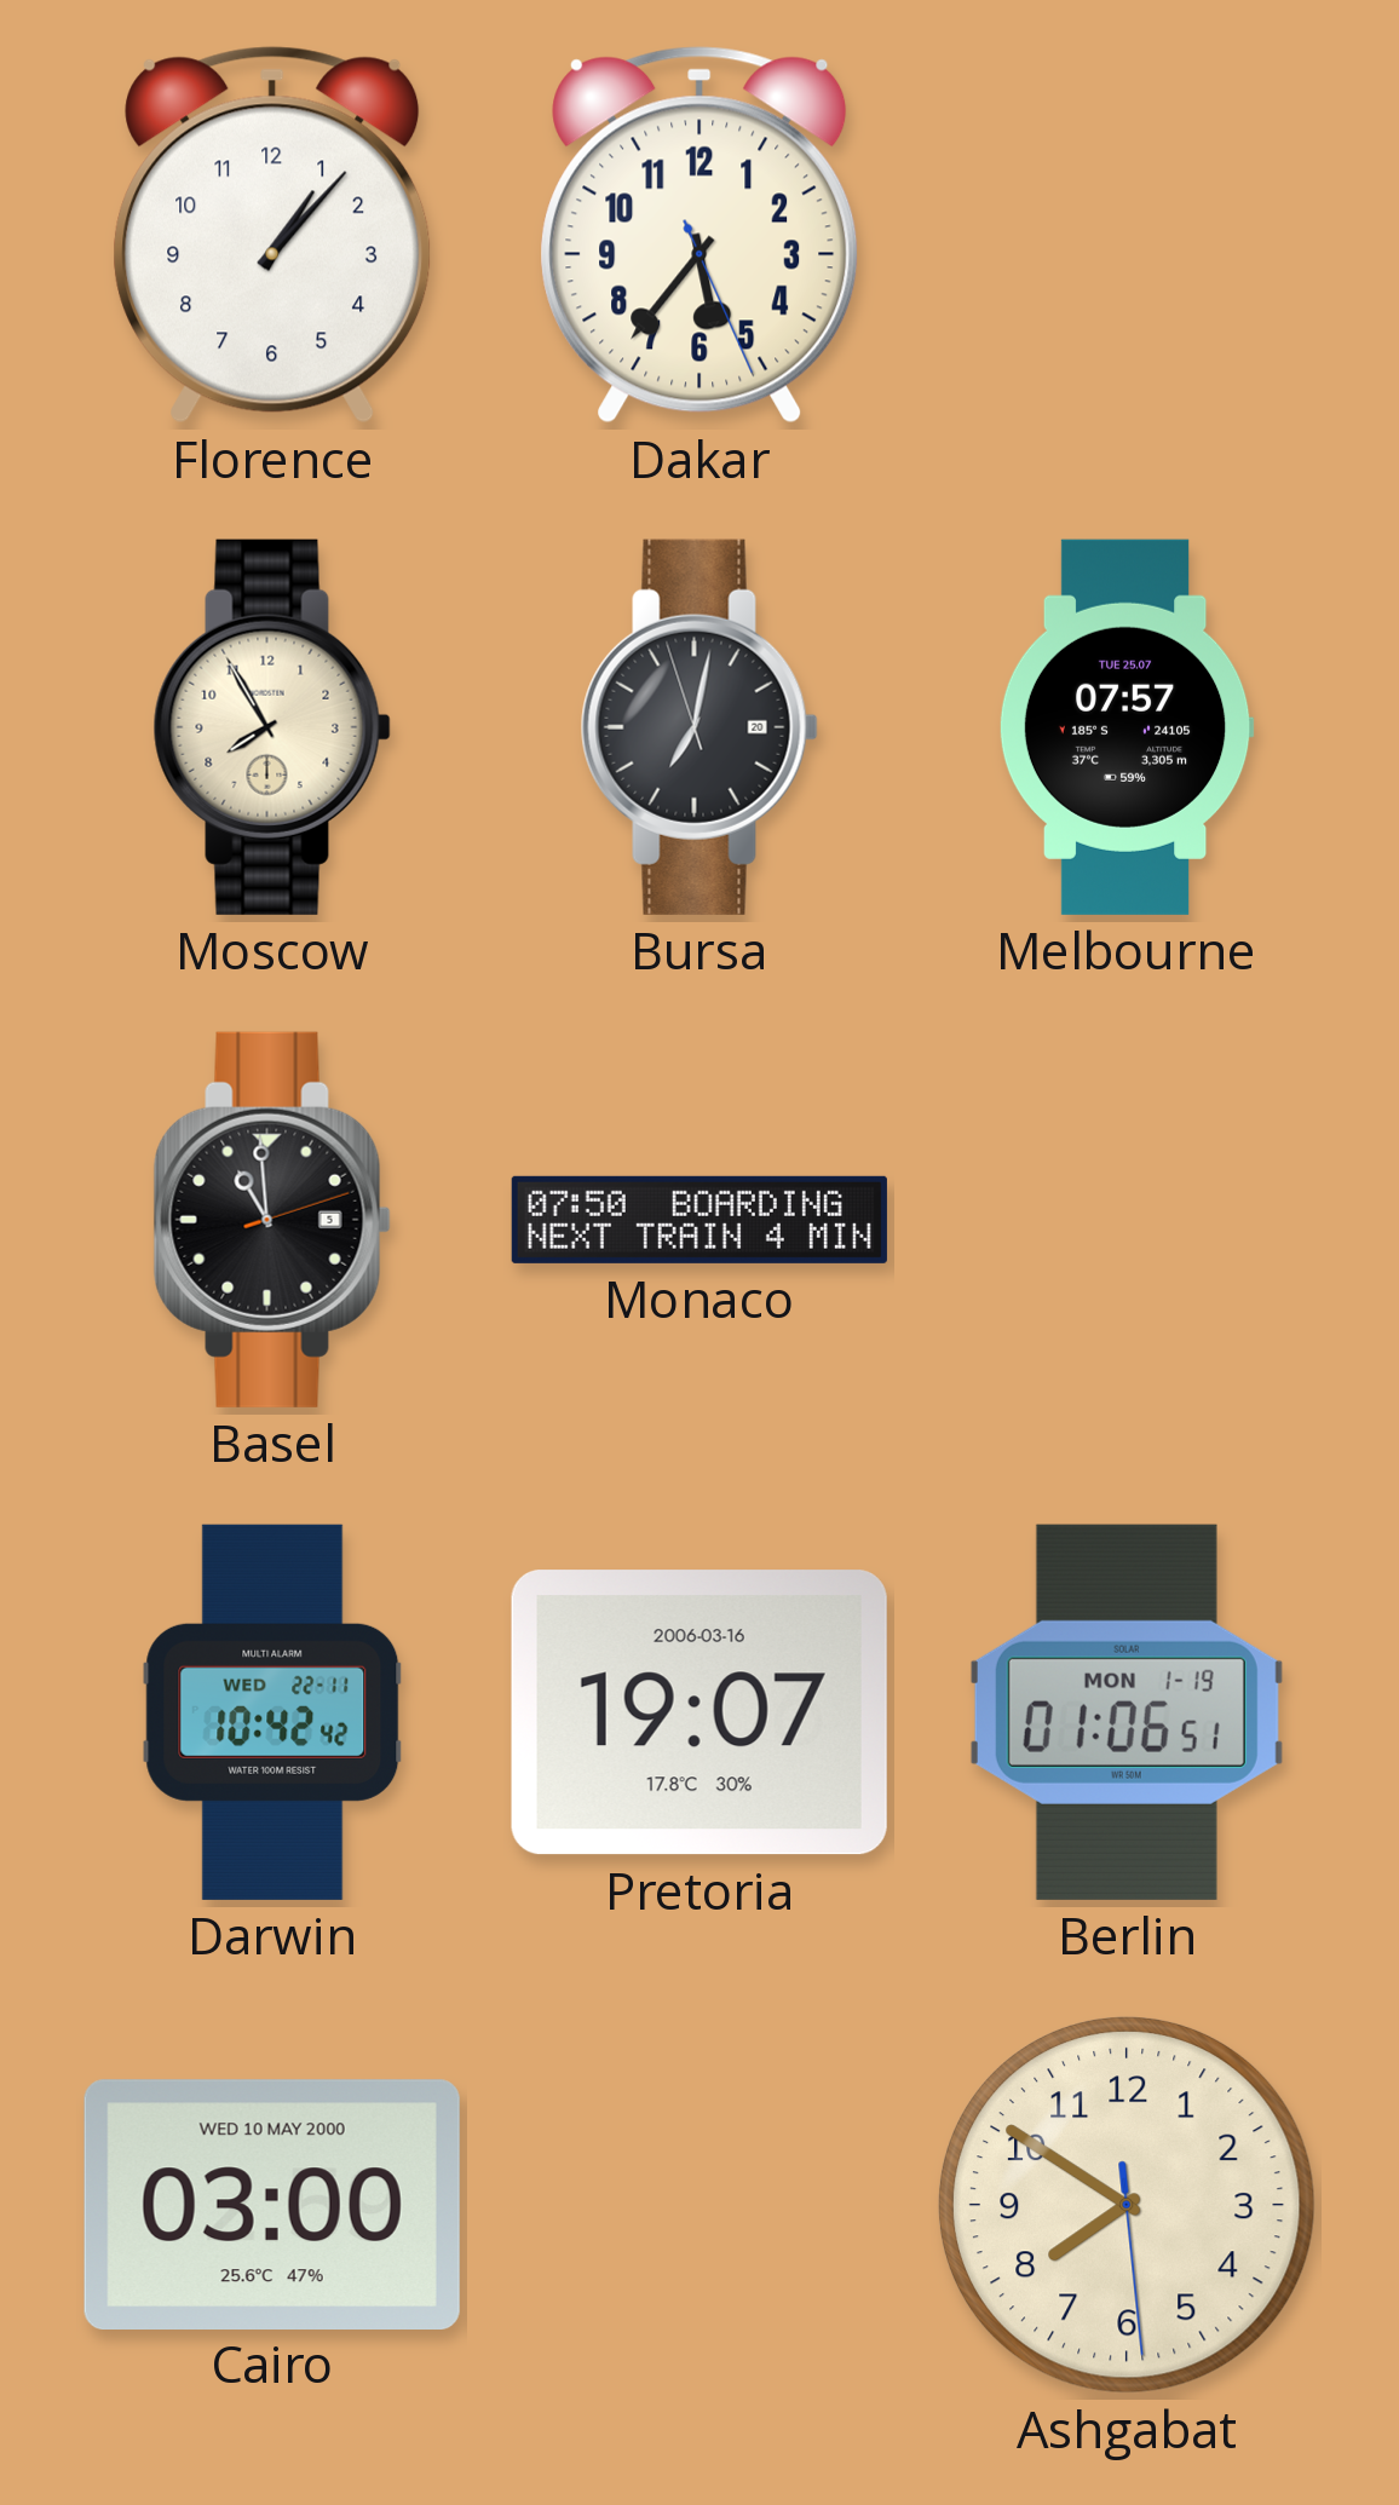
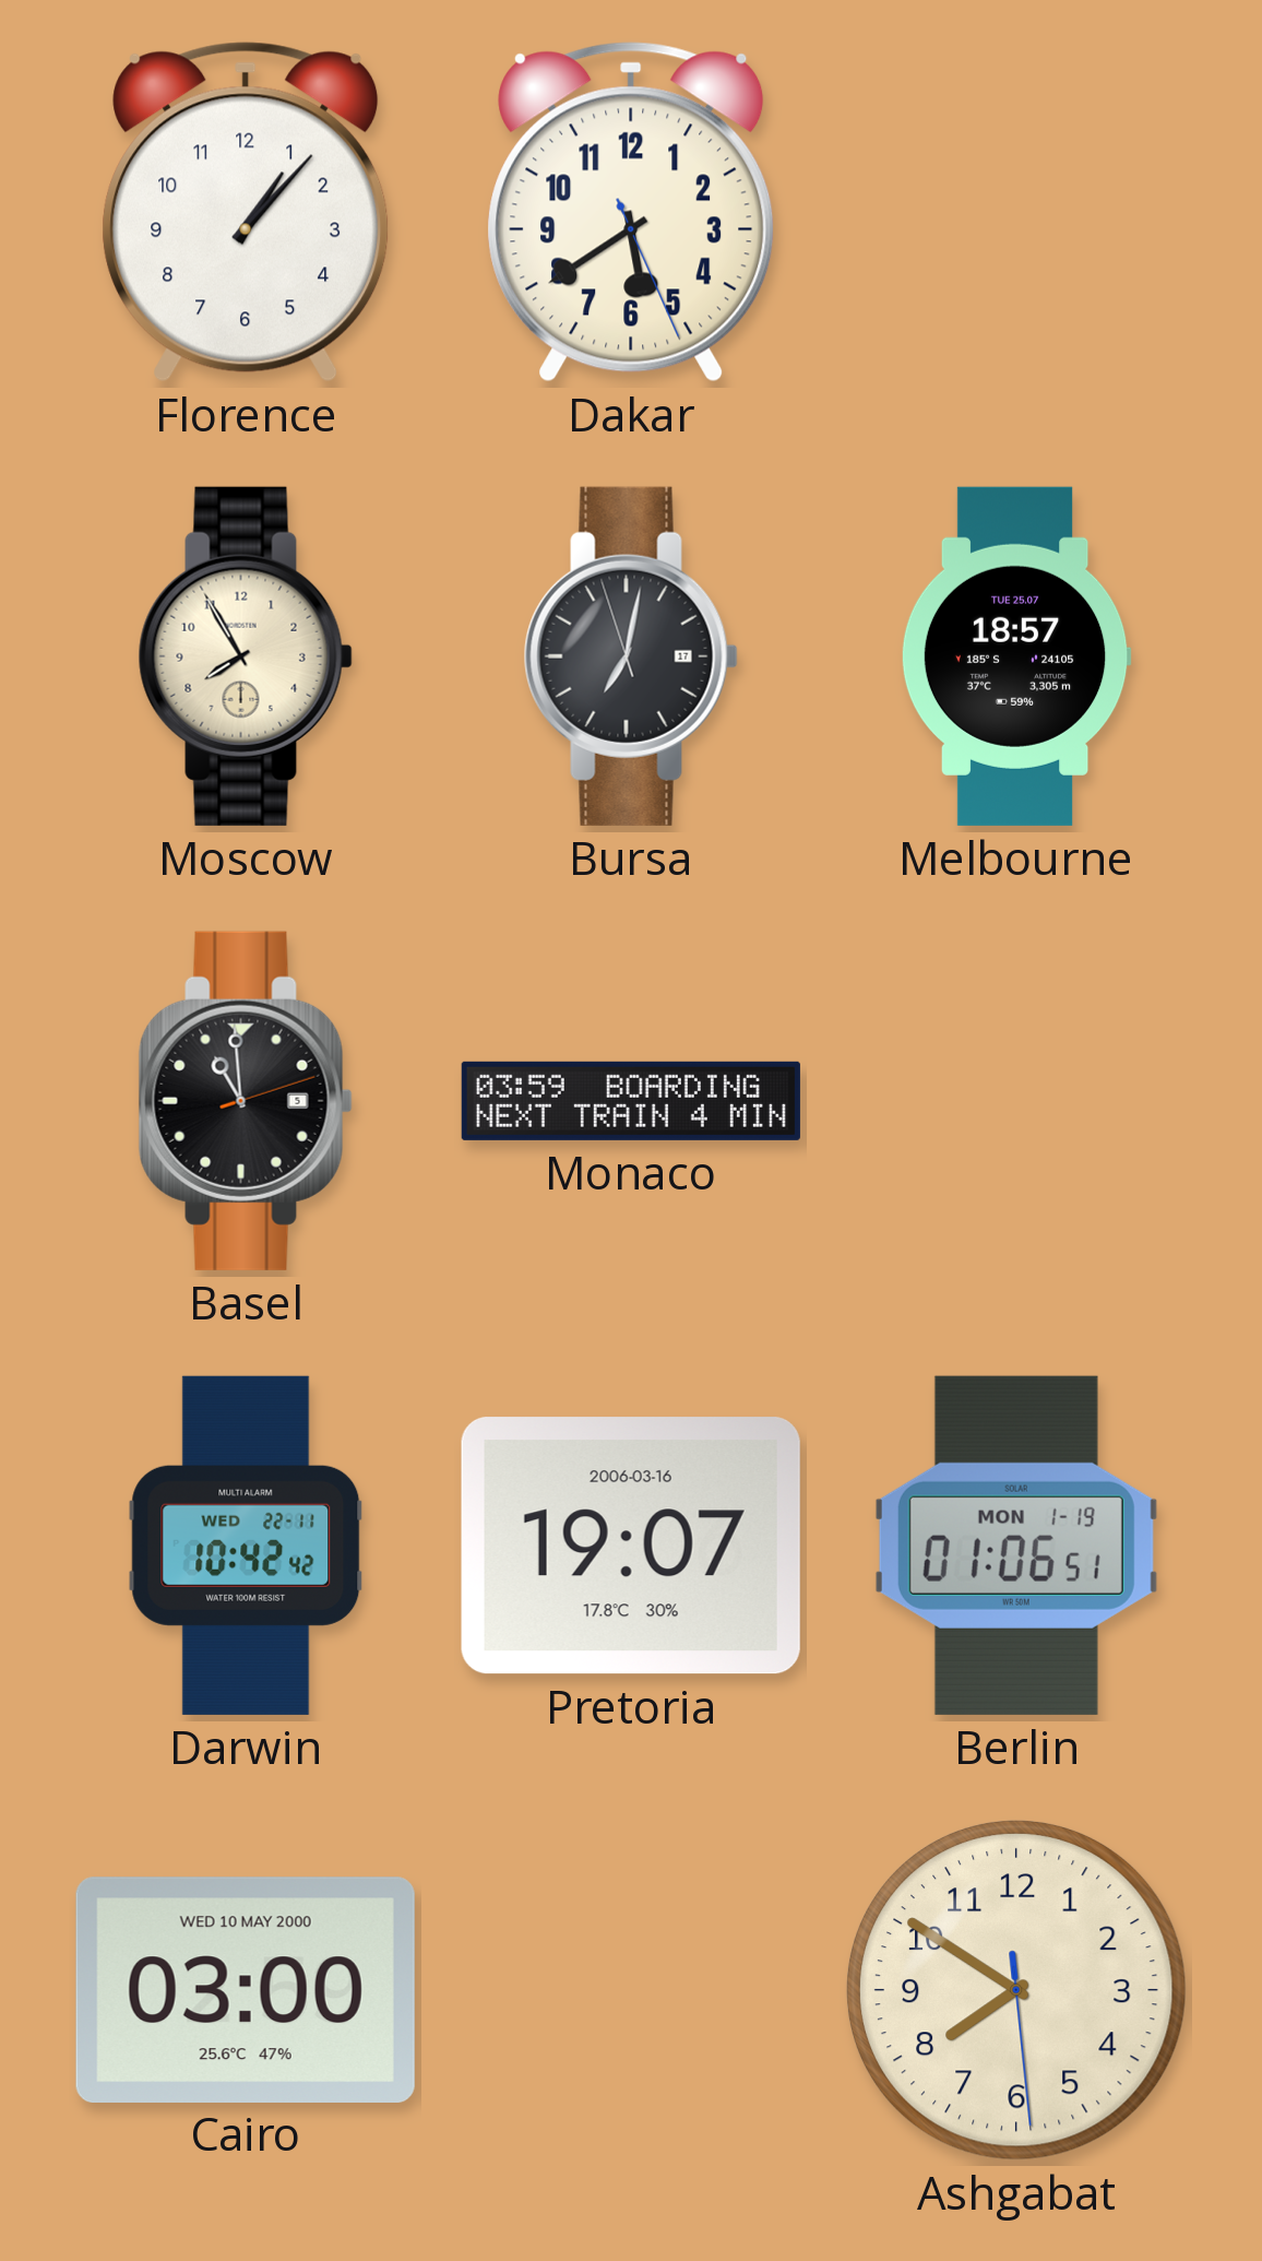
Dakar: 5:36 -> 5:39 (631, 212)
Bursa date: 20 -> 17 (631, 656)
Melbourne: 07:57 -> 18:57 (1016, 656)
Monaco: 07:50 -> 03:59 (631, 1101)
